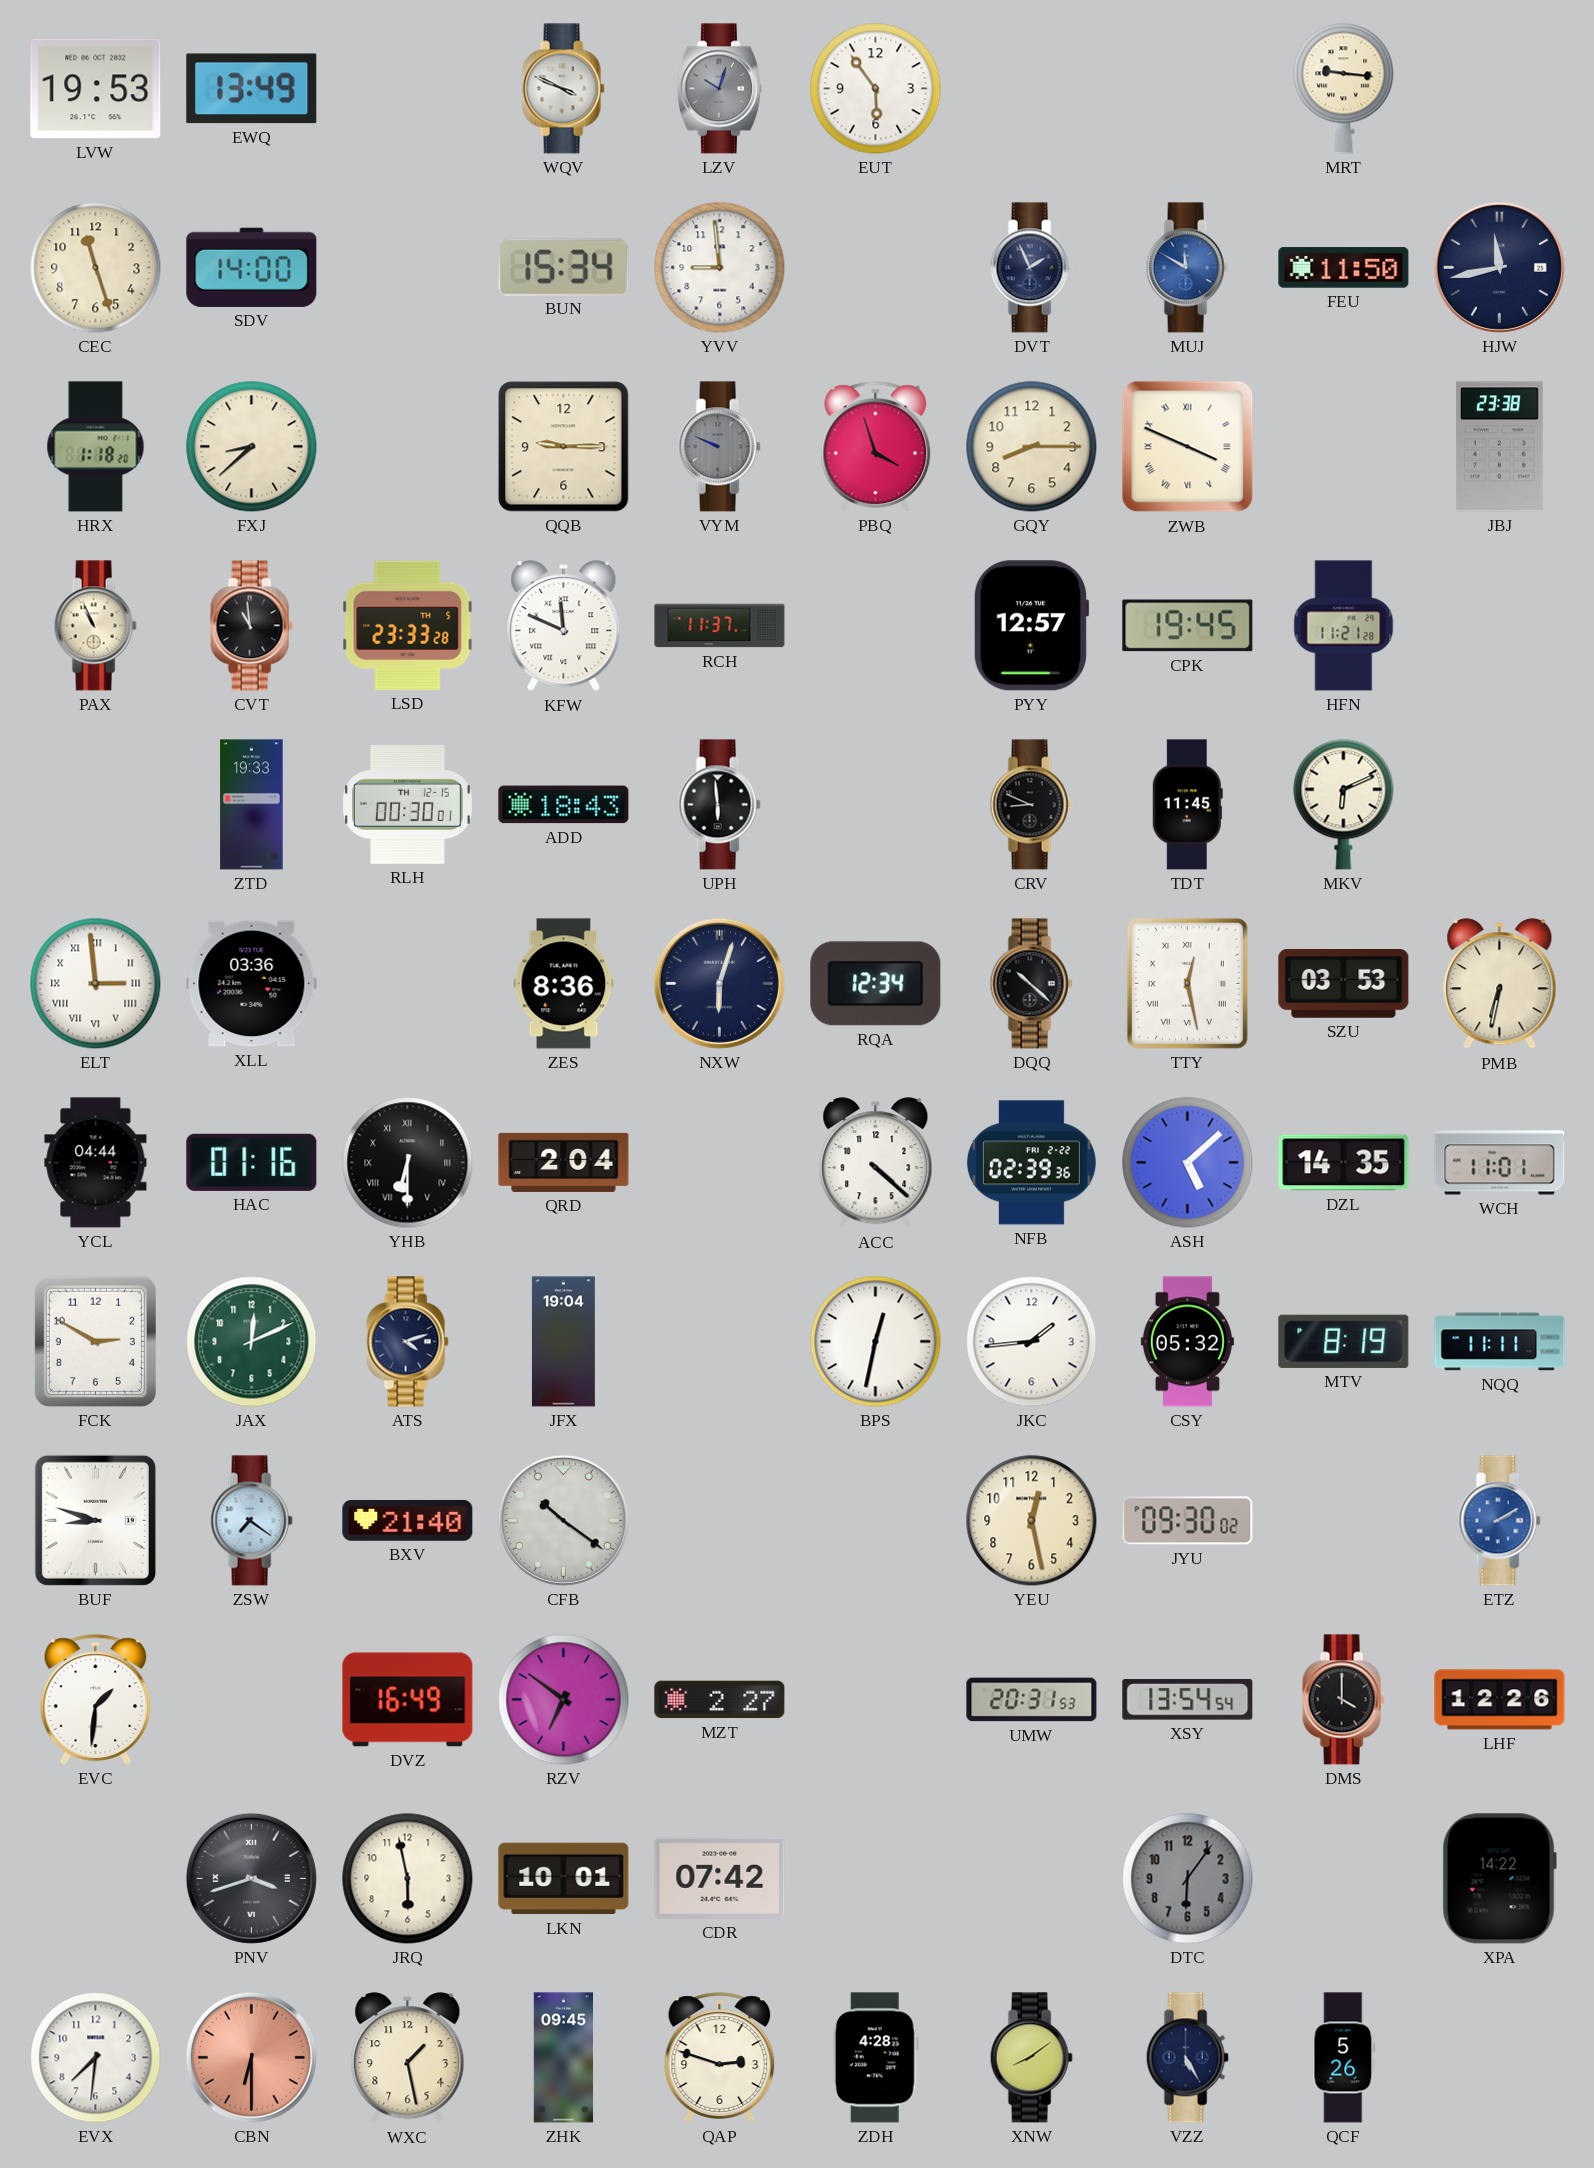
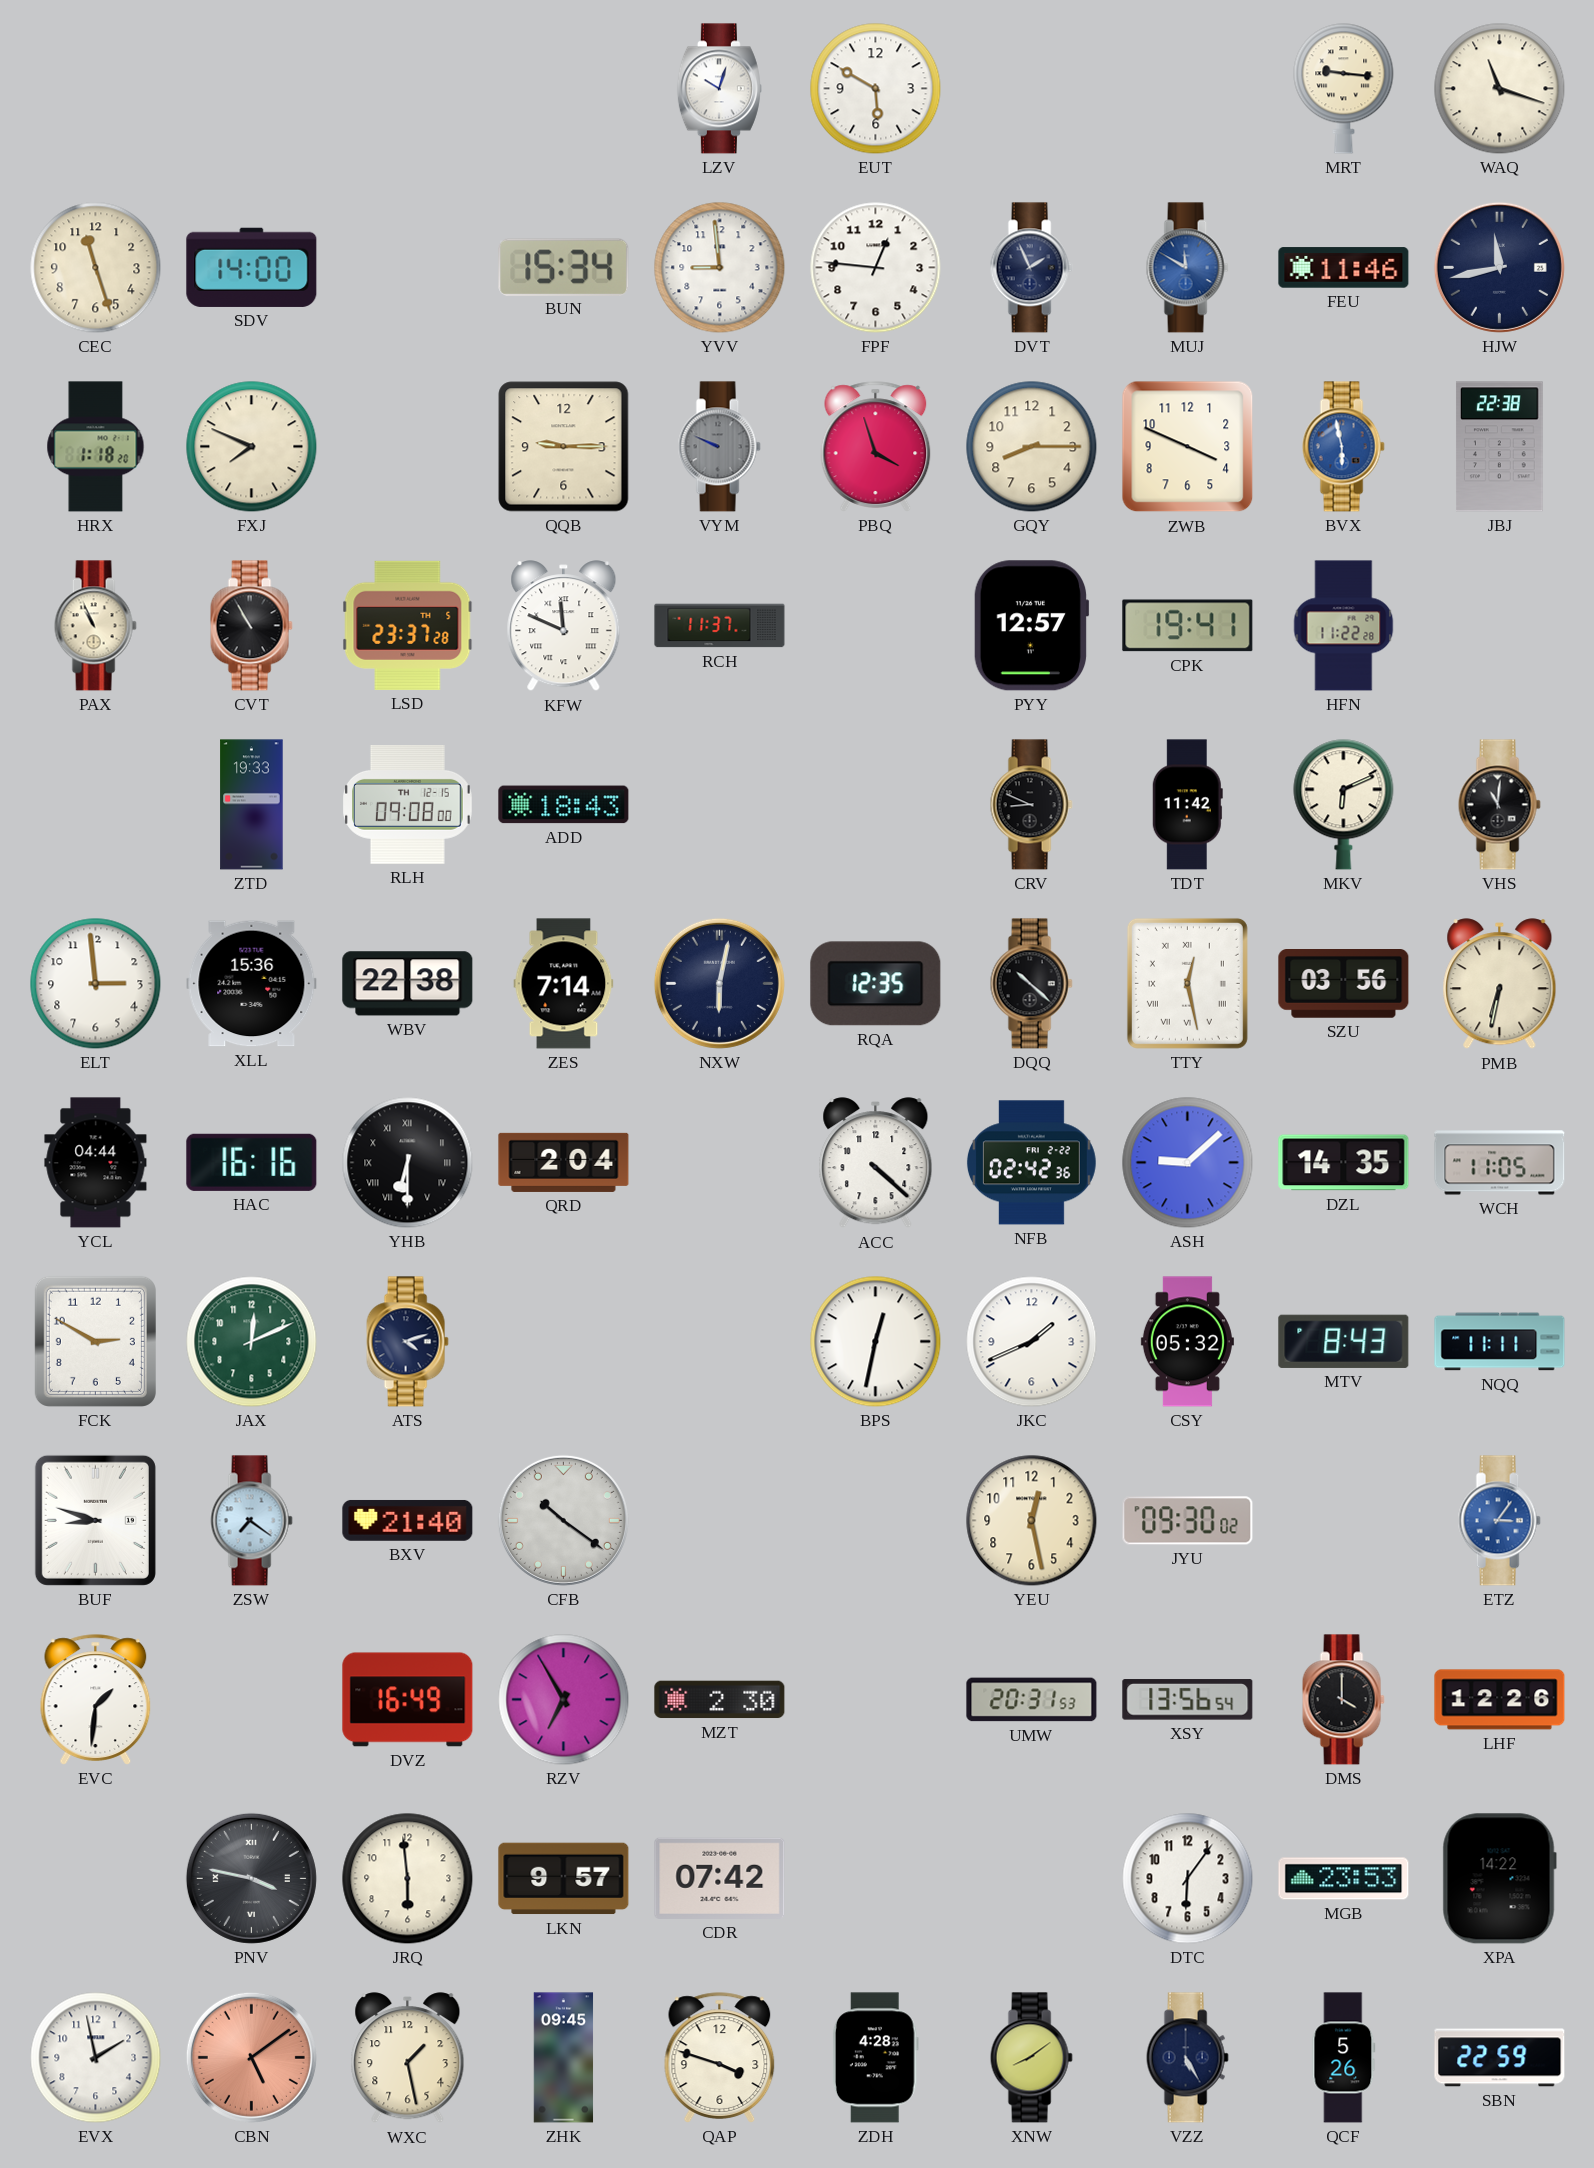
LVW: 19:53 -> none (96, 89)
EWQ: 13:49 -> none (252, 89)
WQV: 3:49 -> none (563, 89)
LZV dial: grey -> white (719, 89)
EUT: 5:54 -> 5:50 (876, 89)
WAQ: none -> 11:18 (1500, 89)
FPF: none -> 12:46 (876, 268)
FEU: 11:50 -> 11:46 (1344, 268)
FXJ: 8:38 -> 7:49 (252, 447)
ZWB numerals: Roman -> Arabic (1188, 447)
BVX: none -> 5:58 (1343, 447)
JBJ: 23:38 -> 22:38 (1499, 447)
CVT: 10:59 -> 10:55 (251, 626)
LSD: 23:33 -> 23:37 (408, 625)
CPK: 19:45 -> 19:41 (1188, 626)
HFN: 11:21 -> 11:22 (1344, 626)
RLH: 00:30 -> 09:08 (408, 805)
UPH: 5:59 -> none (719, 805)
TDT: 11:45 -> 11:42 (1187, 805)
VHS: none -> 11:01 (1499, 805)
ELT numerals: Roman -> Arabic (96, 984)
XLL: 03:36 -> 15:36 (252, 984)
WBV: none -> 22:38 (408, 984)
ZES: 8:36 -> 7:14 (564, 984)
NXW: 6:03 -> 6:02 (719, 983)
RQA: 12:34 -> 12:35 (876, 984)
SZU: 03:53 -> 03:56 (1344, 984)
HAC: 01:16 -> 16:16 (252, 1162)
NFB: 02:39 -> 02:42 (1031, 1163)
ASH: 5:08 -> 9:08 (1188, 1163)
WCH: 11:01 -> 11:05 (1500, 1163)
JFX: 19:04 -> none (563, 1342)
JKC: 1:44 -> 1:41 (1032, 1342)
MTV: 8:19 -> 8:43 (1344, 1341)
ETZ: 2:10 -> 3:06 (1499, 1521)
RZV: 6:51 -> 6:55 (564, 1700)
MZT: 2:27 -> 2:30 (720, 1700)
XSY: 13:54 -> 13:56 (1188, 1700)
PNV: 3:42 -> 3:47 (251, 1878)
JRQ: 5:58 -> 5:59 (408, 1879)
LKN: 10:01 -> 9:57 (564, 1879)
DTC dial: grey -> white (1188, 1879)
MGB: none -> 23:53 (1344, 1879)
EVX: 7:31 -> 1:58 (96, 2058)
CBN: 6:30 -> 5:09 (251, 2057)
QAP: 2:48 -> 3:48 (720, 2058)
SBN: none -> 22:59 (1500, 2058)
